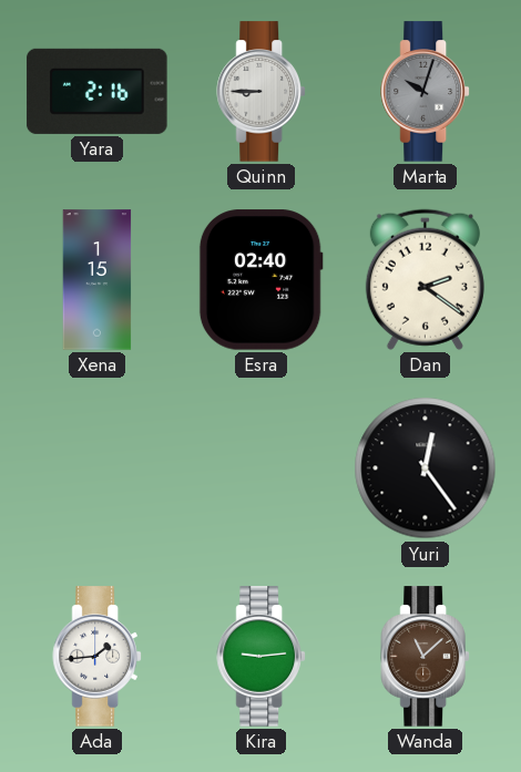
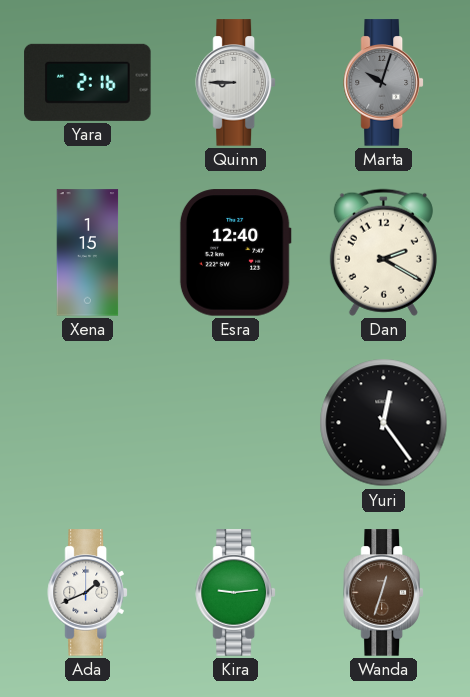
Esra: 02:40 -> 12:40 (235, 253)
Dan: 2:21 -> 2:20 (383, 252)
Ada: 1:44 -> 1:41 (87, 593)
Wanda: 11:08 -> 12:33 (383, 593)
